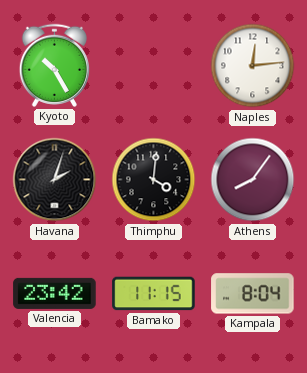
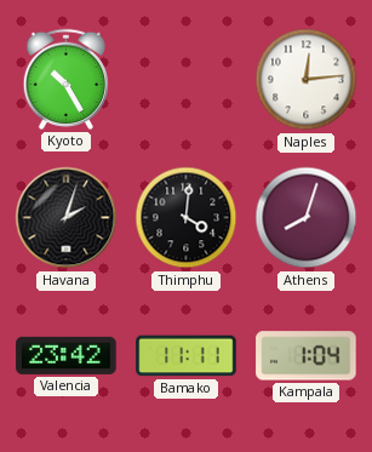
Athens: 8:06 -> 8:03 (307, 218)
Bamako: 11:15 -> 11:11 (187, 356)
Kampala: 8:04 -> 1:04 (307, 356)
